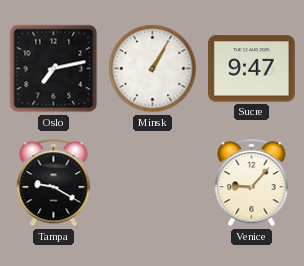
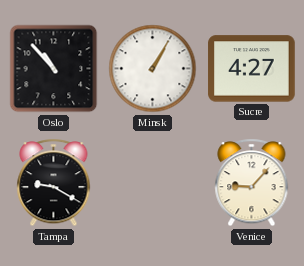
Oslo: 7:13 -> 10:53 (54, 69)
Sucre: 9:47 -> 4:27 (252, 69)
